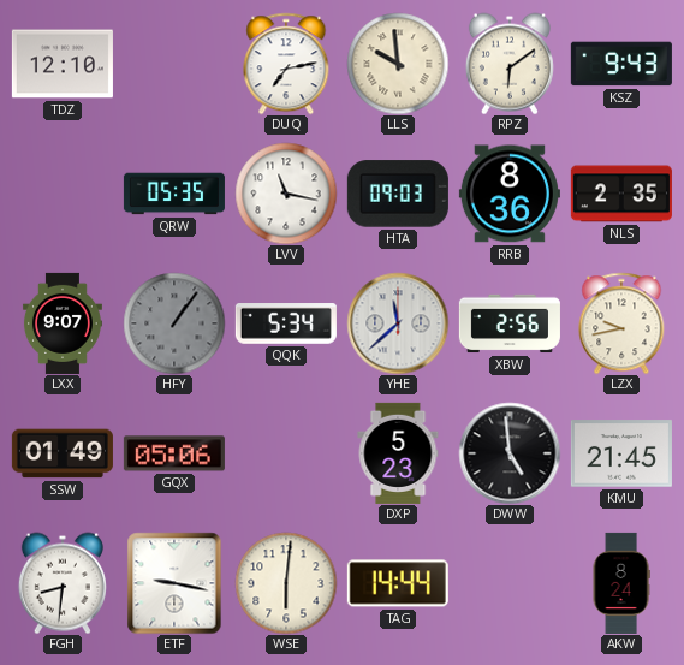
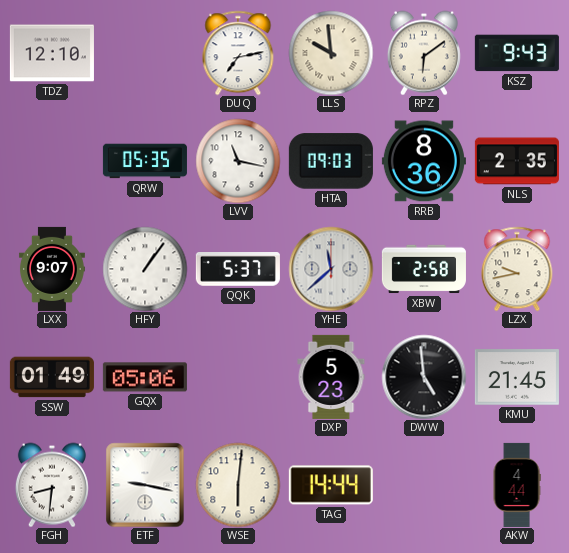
HFY dial: grey -> white (145, 269)
QQK: 5:34 -> 5:37 (238, 270)
XBW: 2:56 -> 2:58 (424, 269)
AKW: 8:24 -> 4:44 (517, 485)
